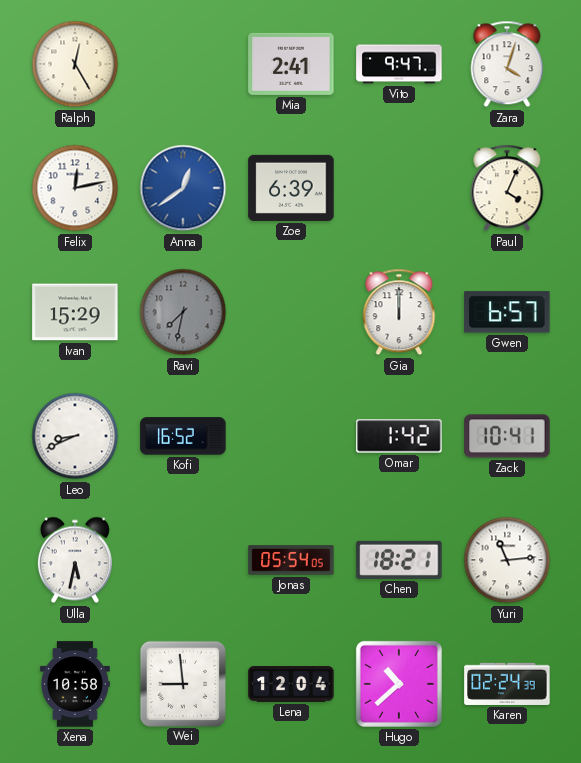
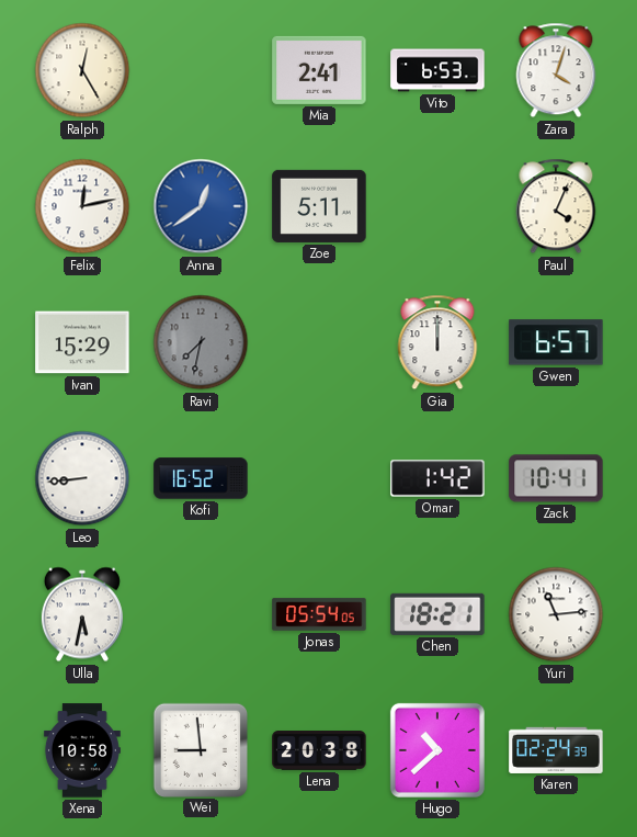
Vito: 9:47 -> 6:53 (437, 70)
Zoe: 6:39 -> 5:11 (319, 206)
Leo: 8:41 -> 8:44 (82, 478)
Lena: 12:04 -> 20:38 (319, 750)
